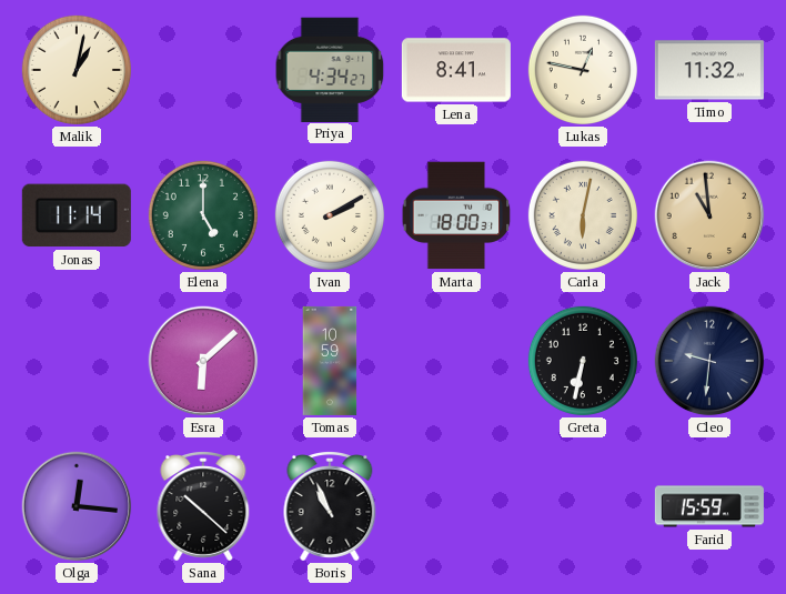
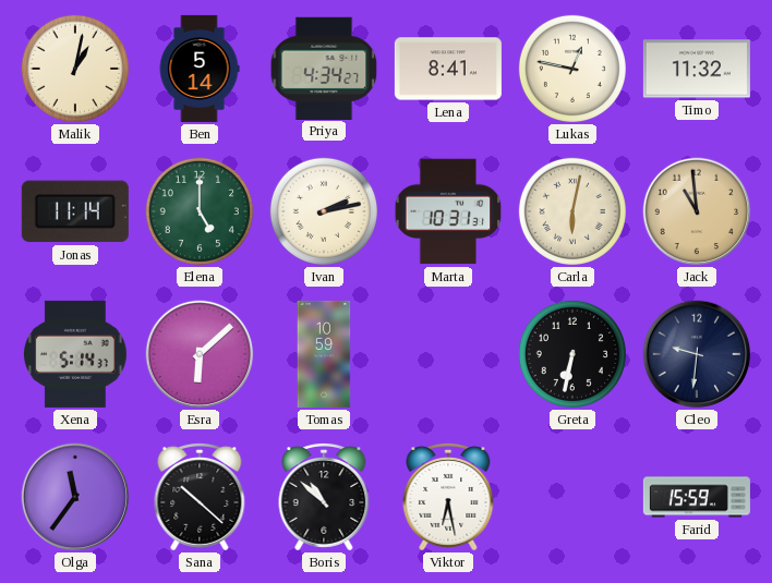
Ben: none -> 5:14 (200, 69)
Ivan: 2:10 -> 2:13 (324, 211)
Marta: 18:00 -> 10:31 (448, 211)
Xena: none -> 5:14 (75, 354)
Olga: 12:16 -> 11:36 (75, 497)
Boris: 10:56 -> 10:52 (324, 498)
Viktor: none -> 6:28 (448, 498)
